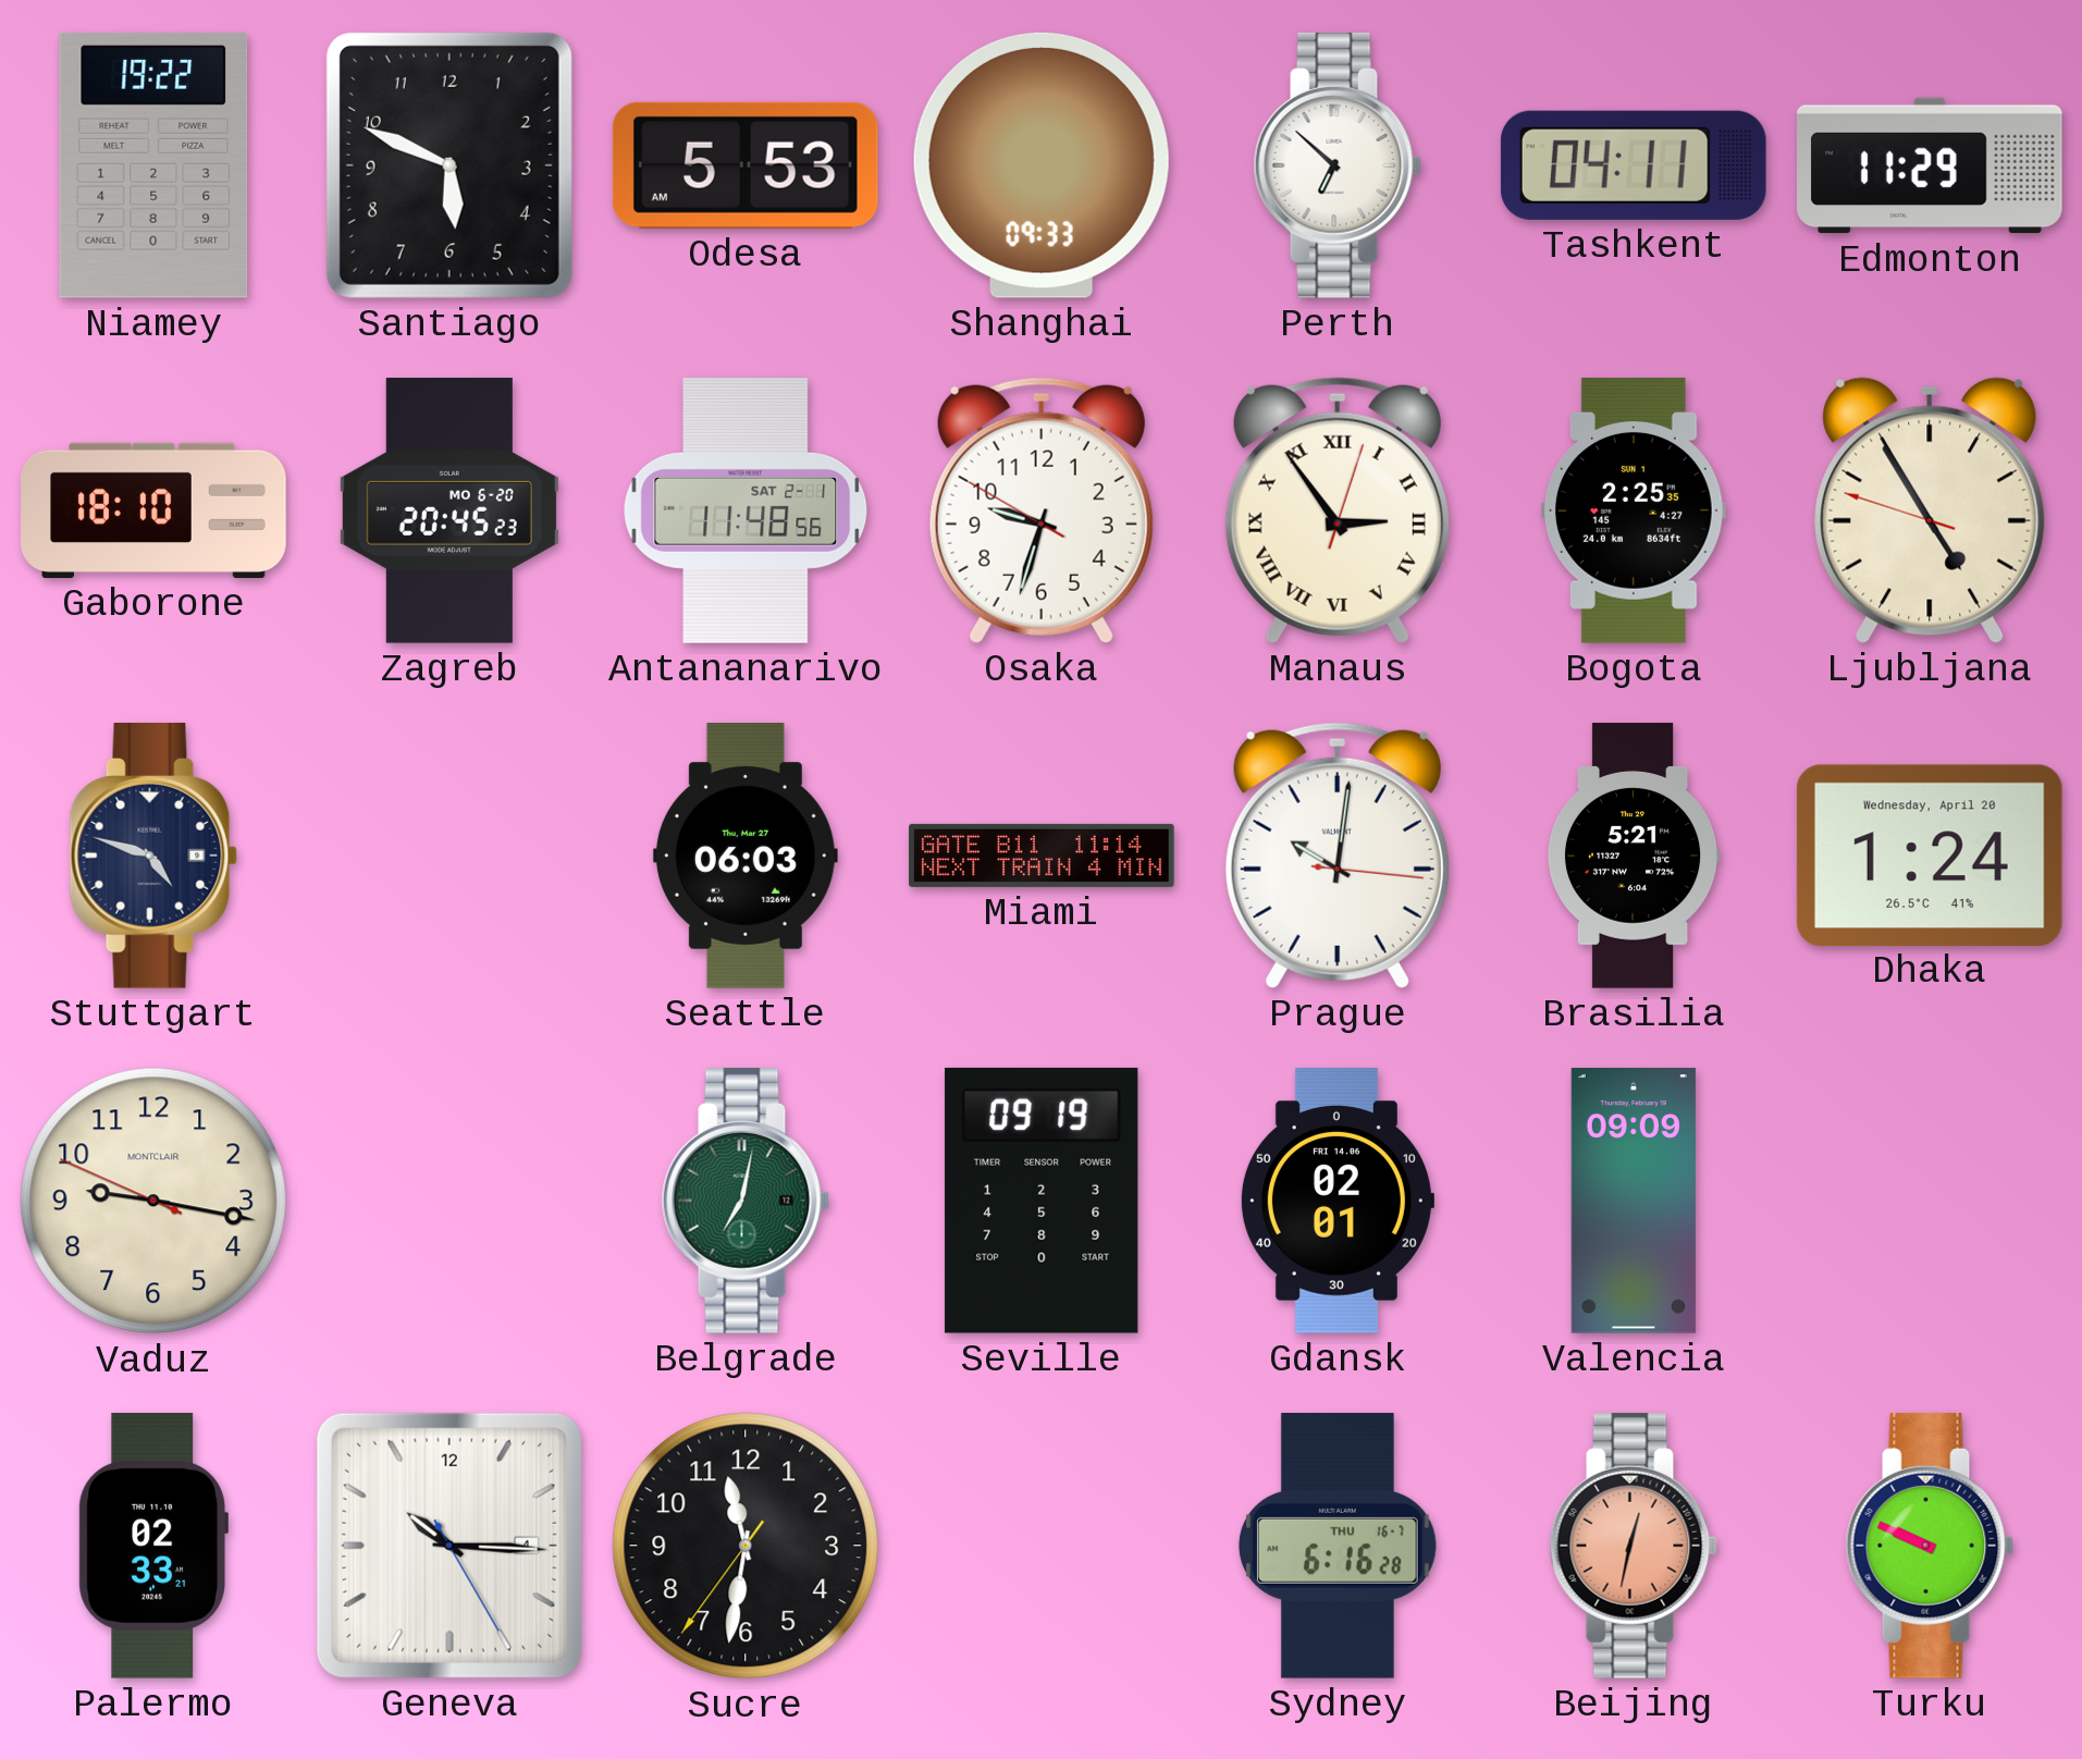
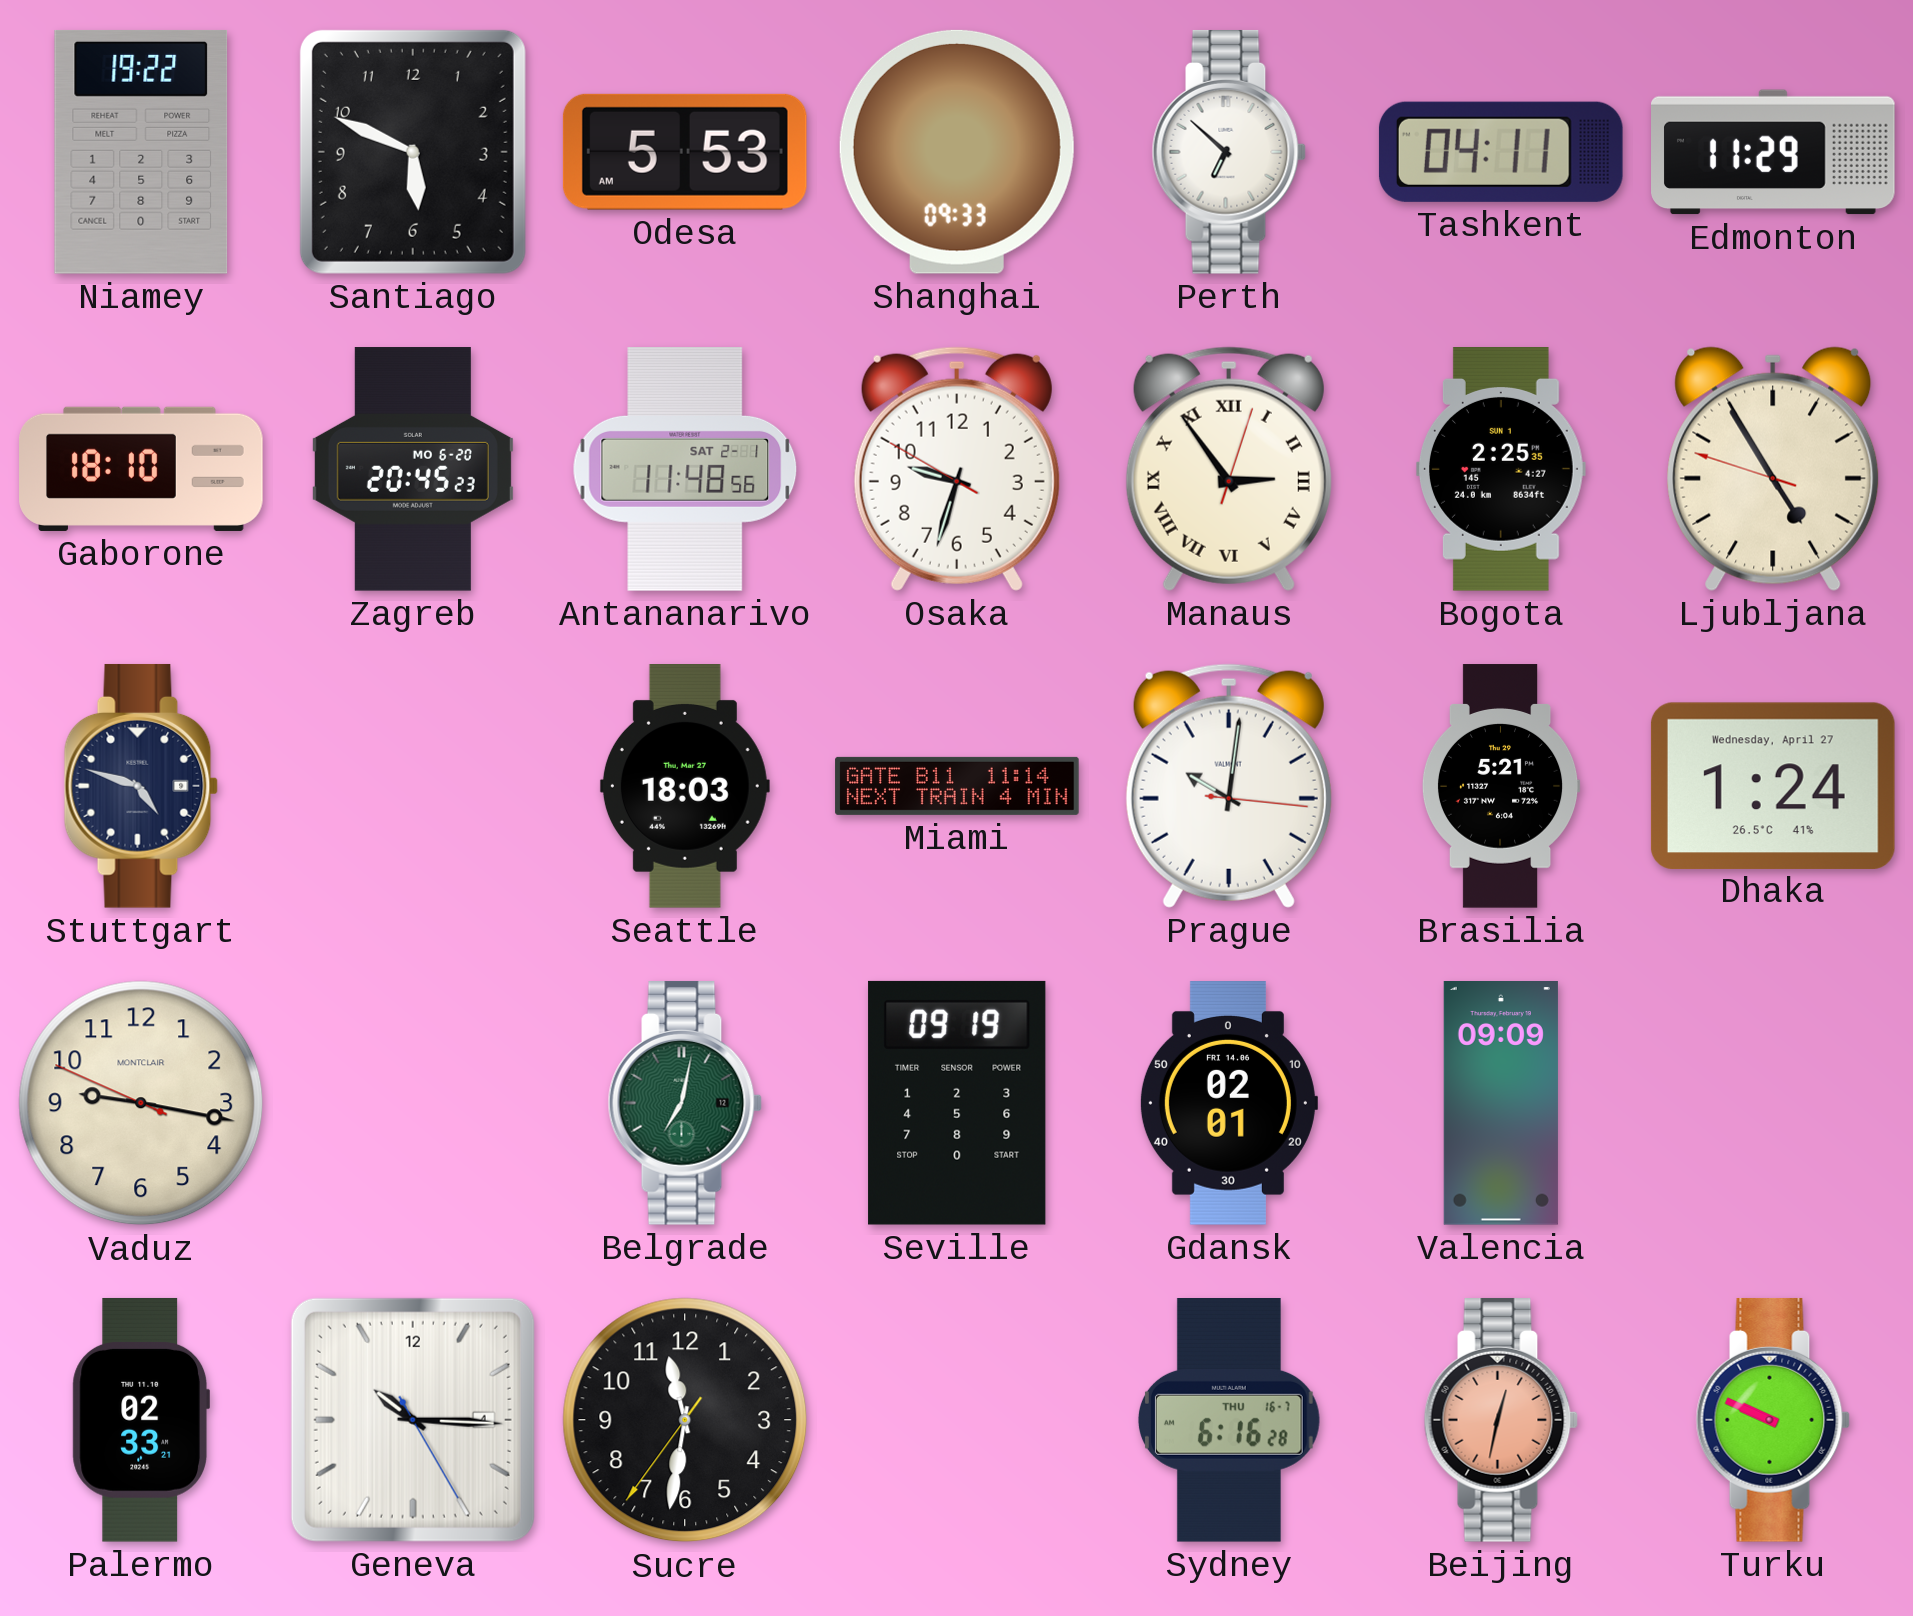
Seattle: 06:03 -> 18:03 (685, 787)
Dhaka date: Wednesday, April 20 -> Wednesday, April 27 (1773, 785)
